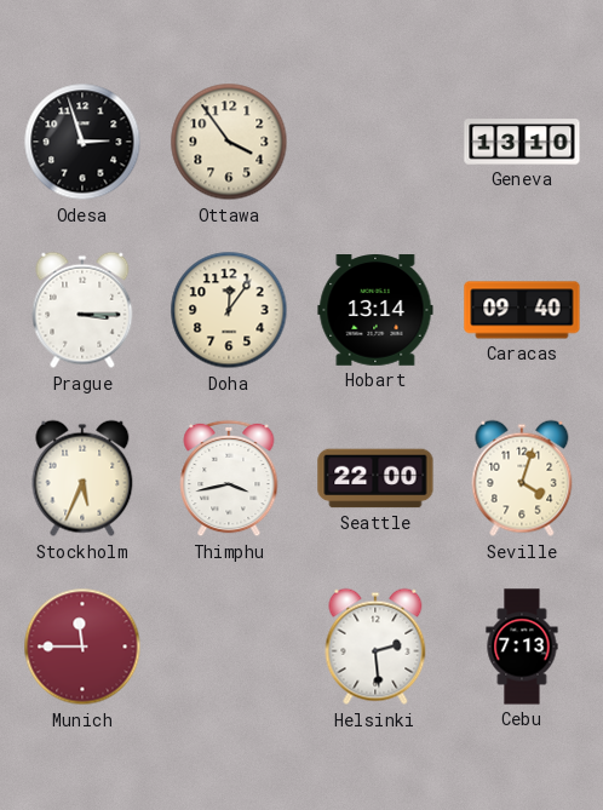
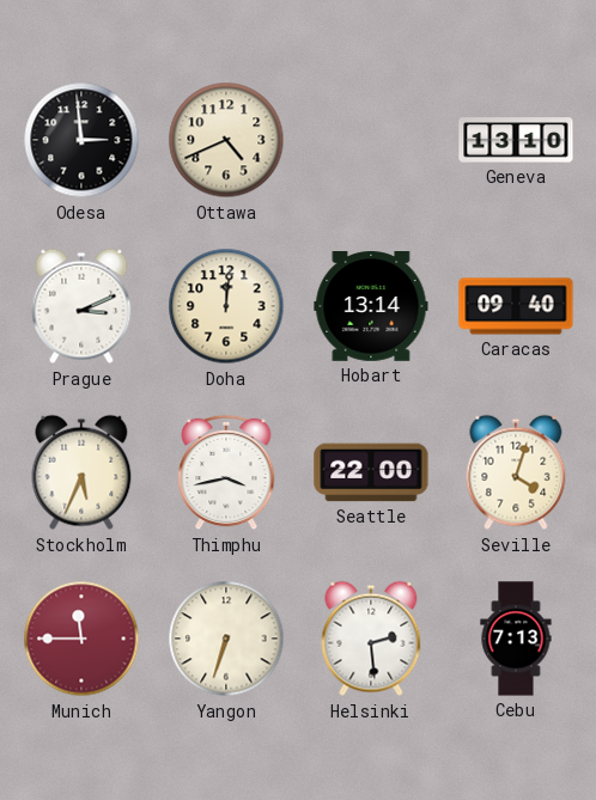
Odesa: 2:57 -> 2:59 (81, 140)
Ottawa: 3:54 -> 4:41 (226, 140)
Prague: 3:15 -> 3:11 (81, 306)
Doha: 12:06 -> 12:01 (226, 306)
Yangon: none -> 6:33 (226, 639)
